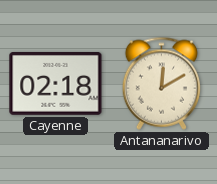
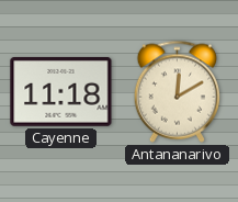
Cayenne: 02:18 -> 11:18 (61, 92)
